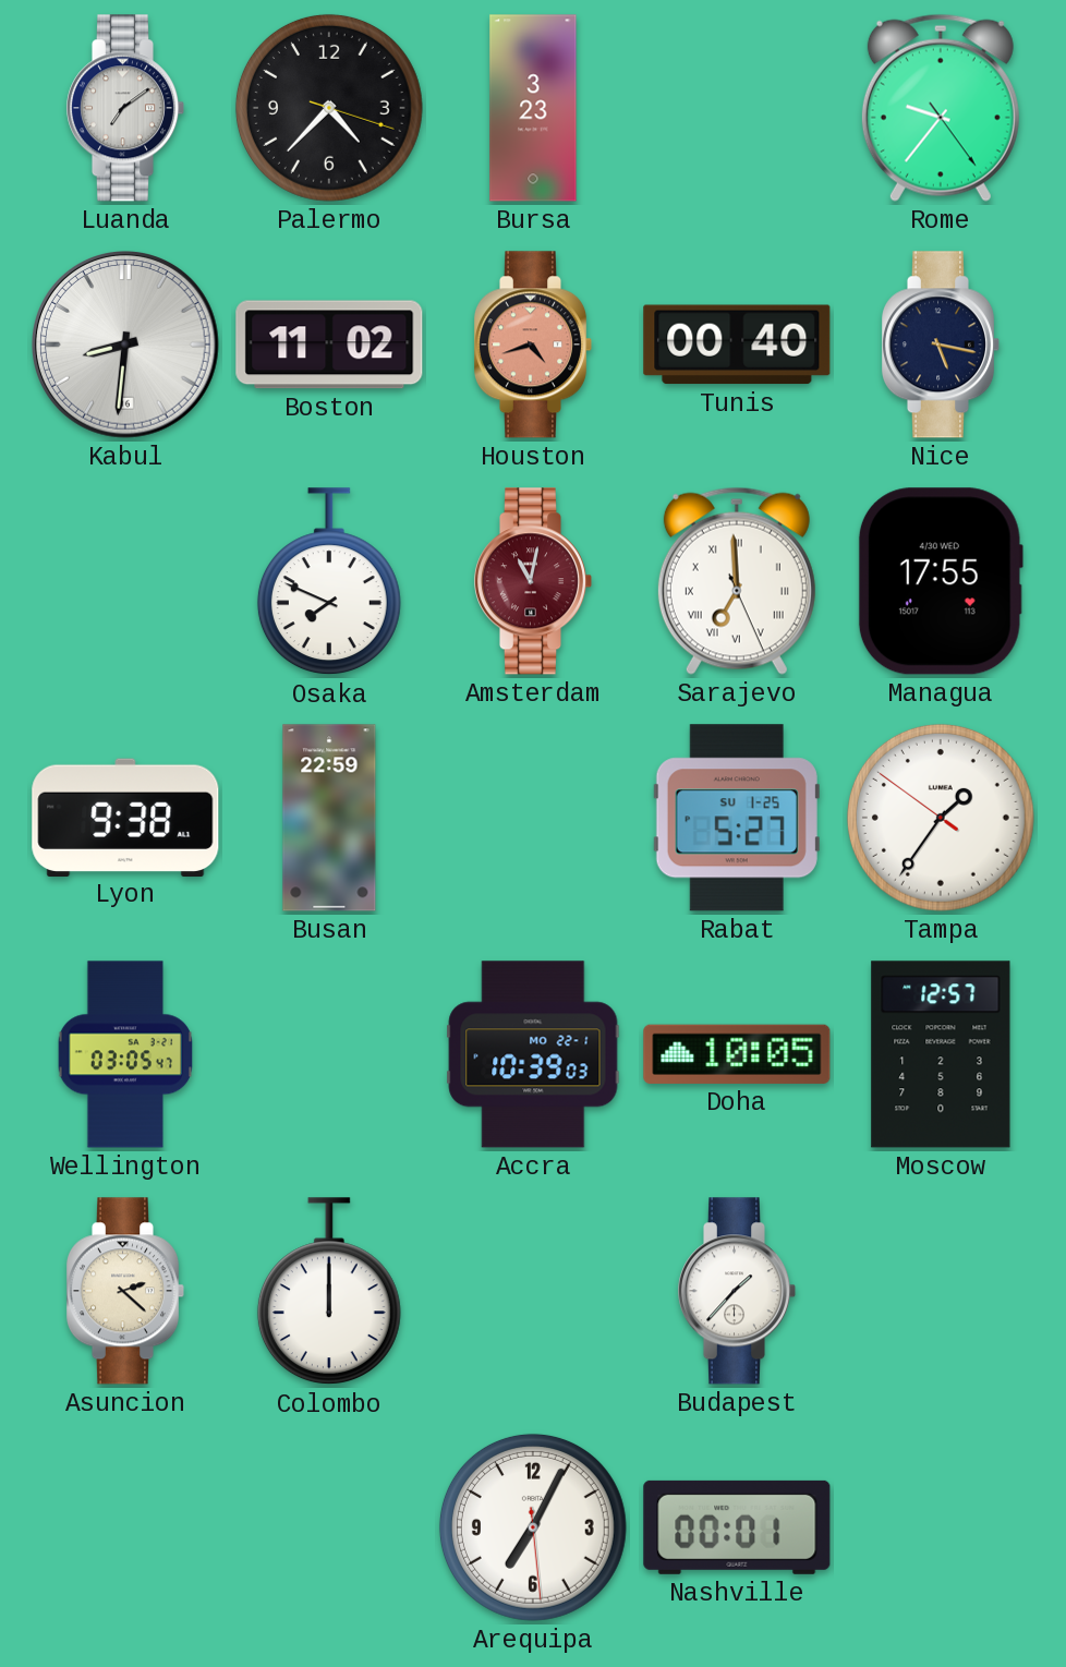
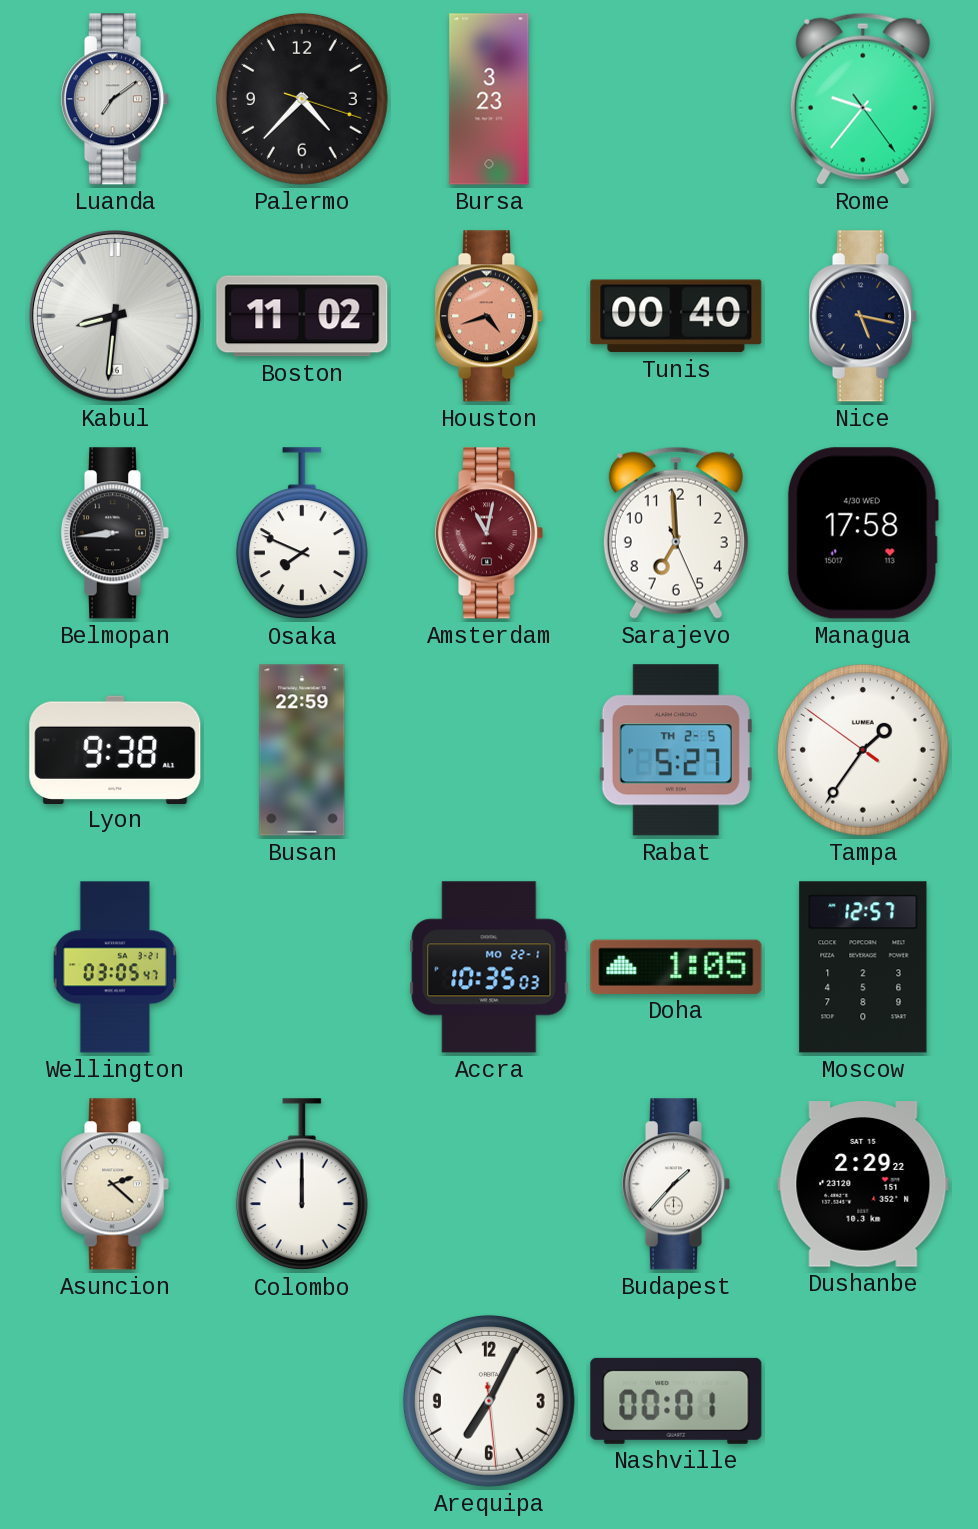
Belmopan: none -> 8:44 (115, 533)
Sarajevo numerals: Roman -> Arabic (676, 533)
Managua: 17:55 -> 17:58 (863, 533)
Rabat date: SU 1-25 -> TH 2-5 (676, 750)
Accra: 10:39 -> 10:35 (489, 967)
Doha: 10:05 -> 1:05 (676, 967)
Dushanbe: none -> 2:29 (863, 1184)
